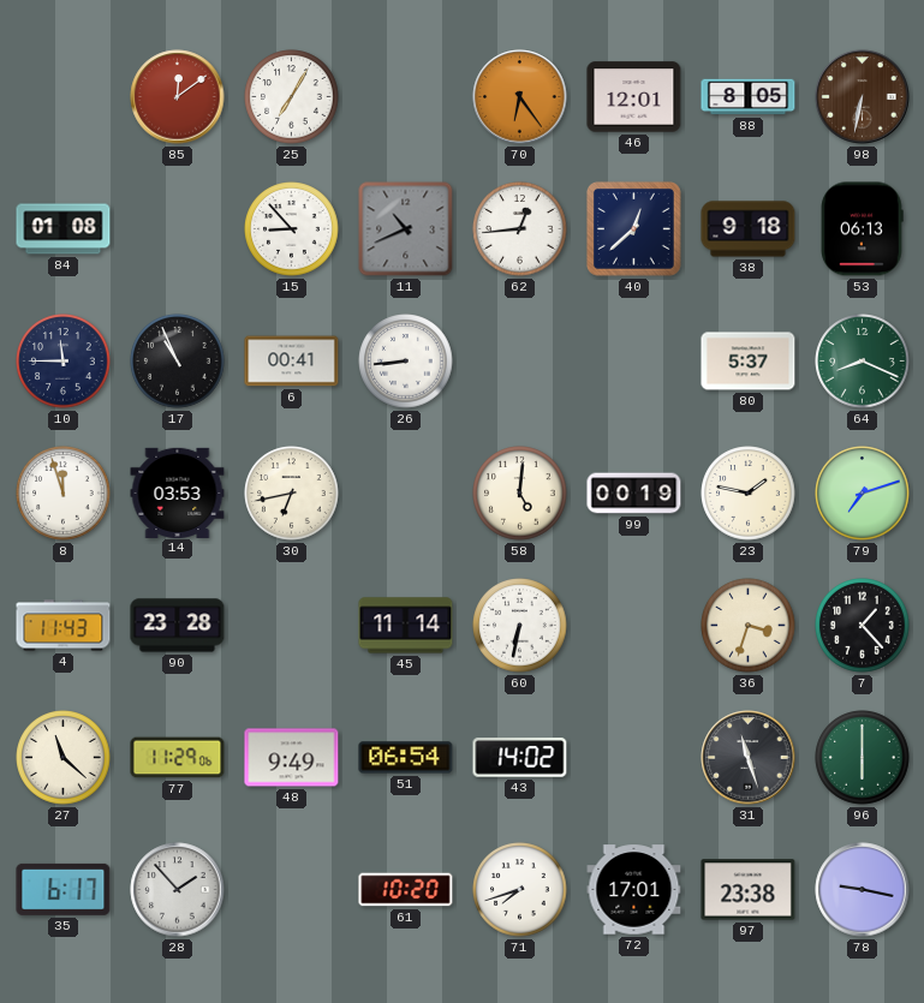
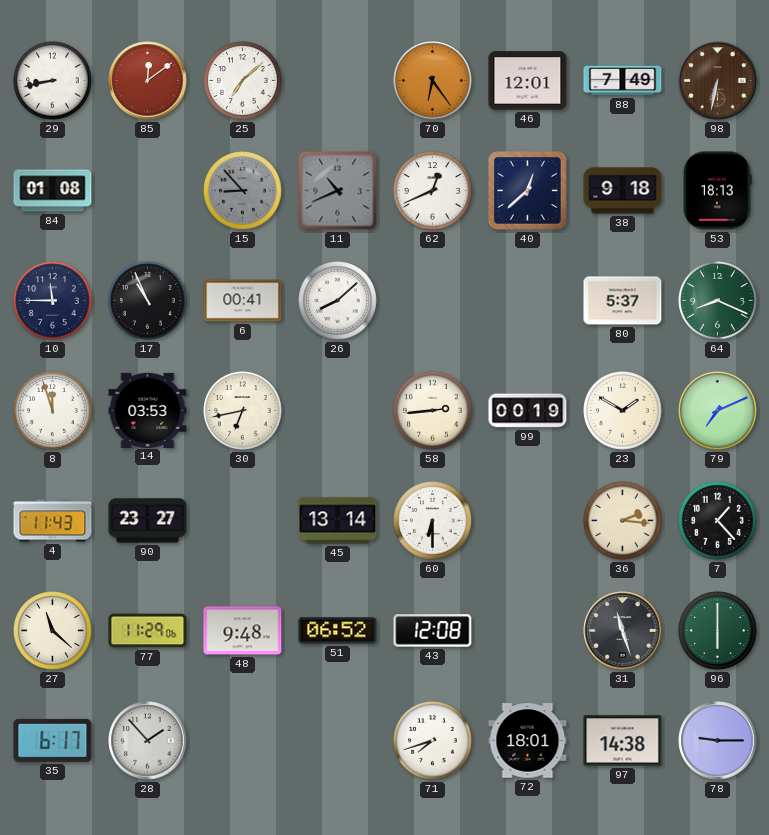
29: none -> 8:43 (53, 81)
25: 7:05 -> 7:08 (243, 81)
88: 8:05 -> 7:49 (623, 81)
15 dial: white -> grey (243, 191)
62: 12:44 -> 12:41 (433, 191)
53: 06:13 -> 18:13 (718, 191)
26: 8:44 -> 8:08 (338, 301)
58: 5:01 -> 2:44 (433, 411)
23: 1:47 -> 1:50 (623, 411)
79: 7:12 -> 7:11 (718, 411)
90: 23:28 -> 23:27 (148, 521)
45: 11:14 -> 13:14 (338, 521)
60: 6:32 -> 6:30 (433, 521)
36: 3:33 -> 2:16 (623, 521)
48: 9:49 -> 9:48 (243, 631)
51: 06:54 -> 06:52 (338, 631)
43: 14:02 -> 12:08 (433, 631)
61: 10:20 -> none (406, 890)
72: 17:01 -> 18:01 (528, 741)
97: 23:38 -> 14:38 (623, 741)
78: 9:17 -> 9:15 (718, 741)
